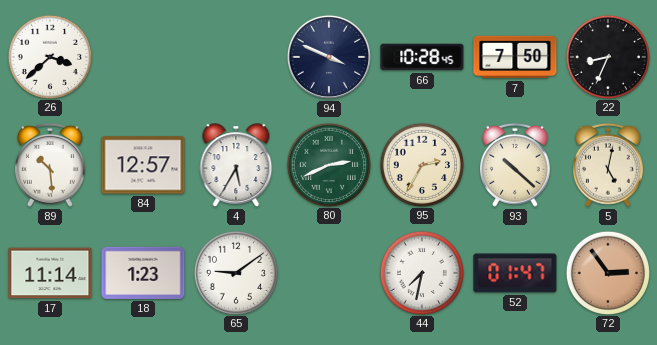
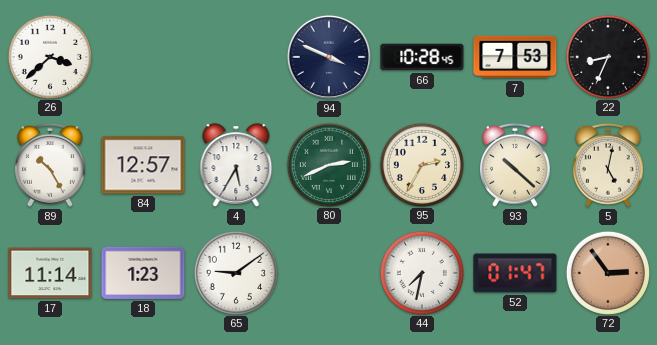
7: 7:50 -> 7:53 (515, 57)
89: 10:29 -> 10:25 (51, 165)
